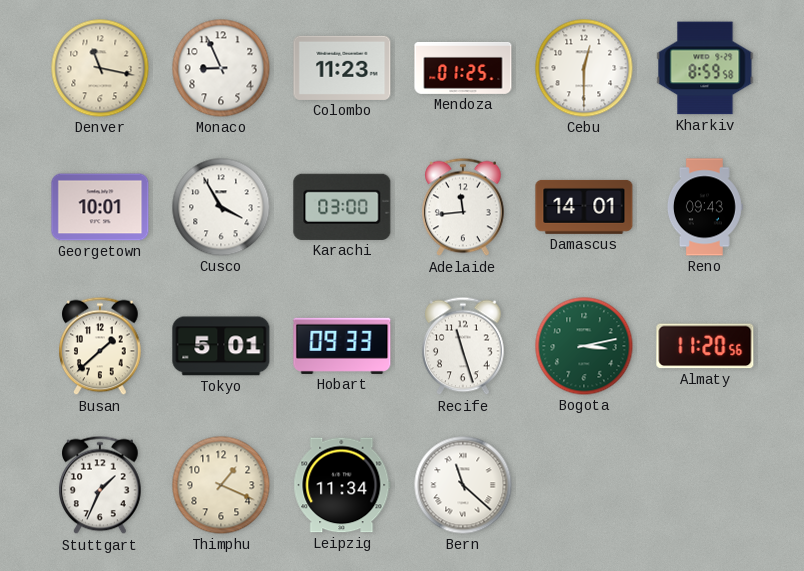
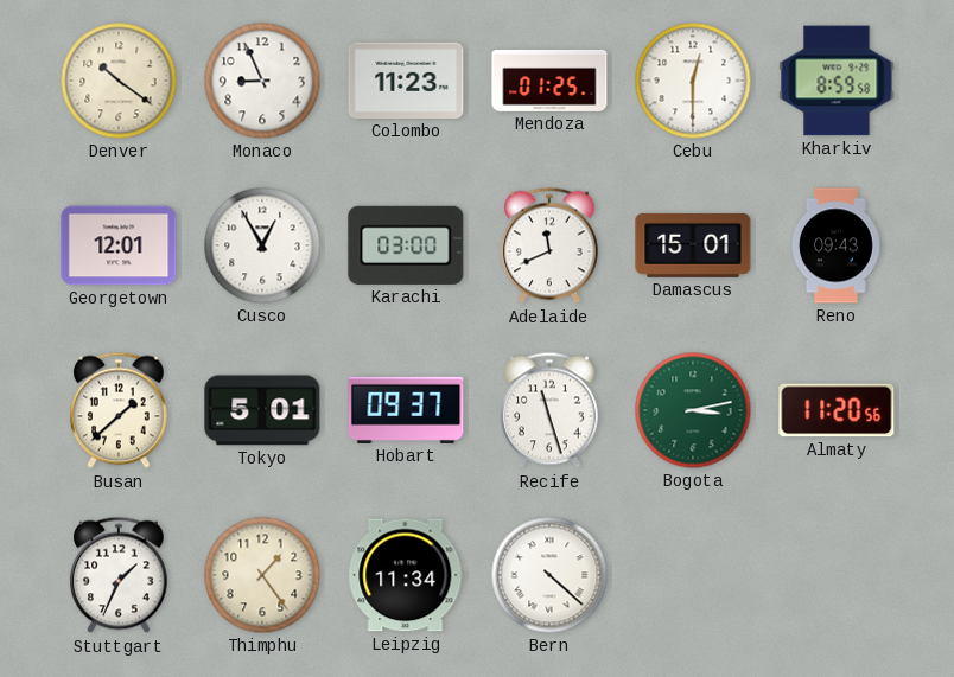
Denver: 11:17 -> 10:21 (119, 81)
Georgetown: 10:01 -> 12:01 (119, 245)
Cusco: 3:55 -> 12:55 (262, 245)
Adelaide: 11:44 -> 11:41 (549, 245)
Damascus: 14:01 -> 15:01 (693, 245)
Hobart: 09:33 -> 09:37 (406, 410)
Thimphu: 1:19 -> 1:24 (262, 575)
Bern: 11:22 -> 4:22 (549, 575)
